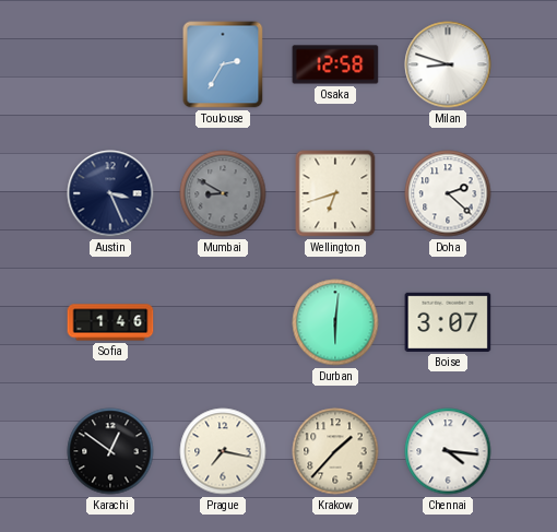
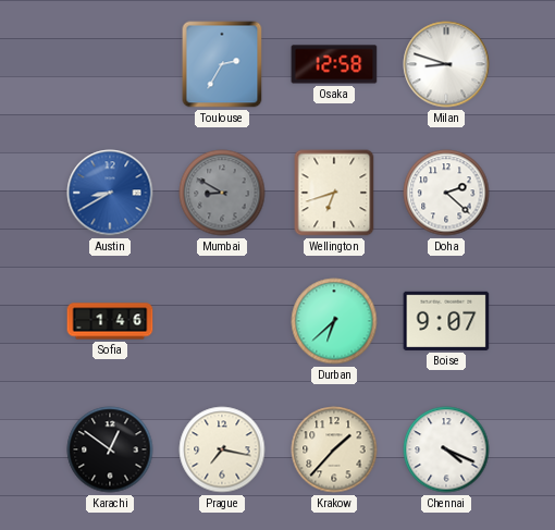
Austin: 3:26 -> 8:40 (110, 193)
Austin dial: navy -> blue (110, 193)
Durban: 6:01 -> 6:38 (334, 321)
Boise: 3:07 -> 9:07 (446, 321)
Chennai: 4:16 -> 4:19 (446, 449)
